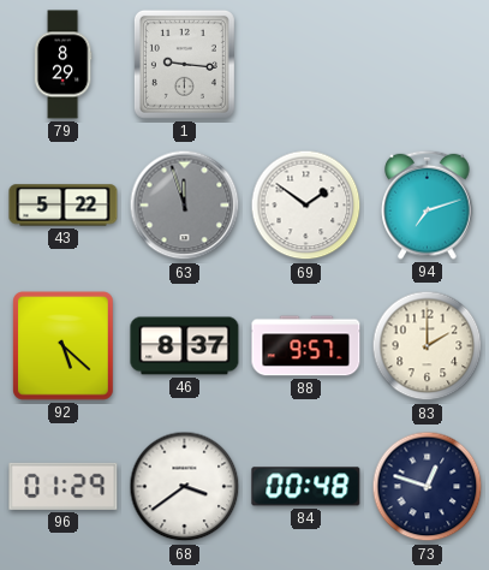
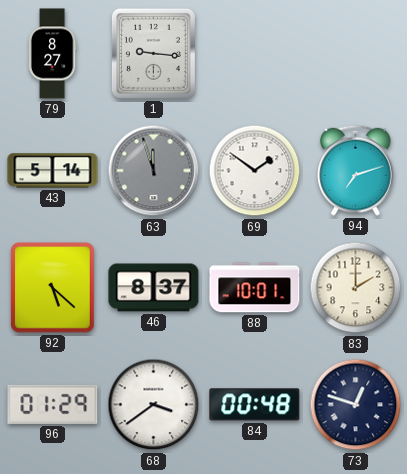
79: 8:29 -> 8:27 (52, 54)
43: 5:22 -> 5:14 (53, 171)
88: 9:57 -> 10:01 (255, 288)
